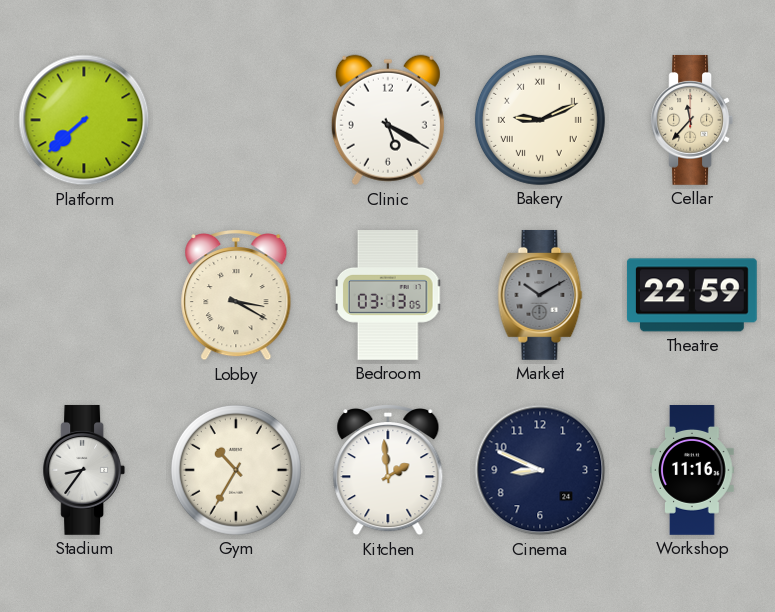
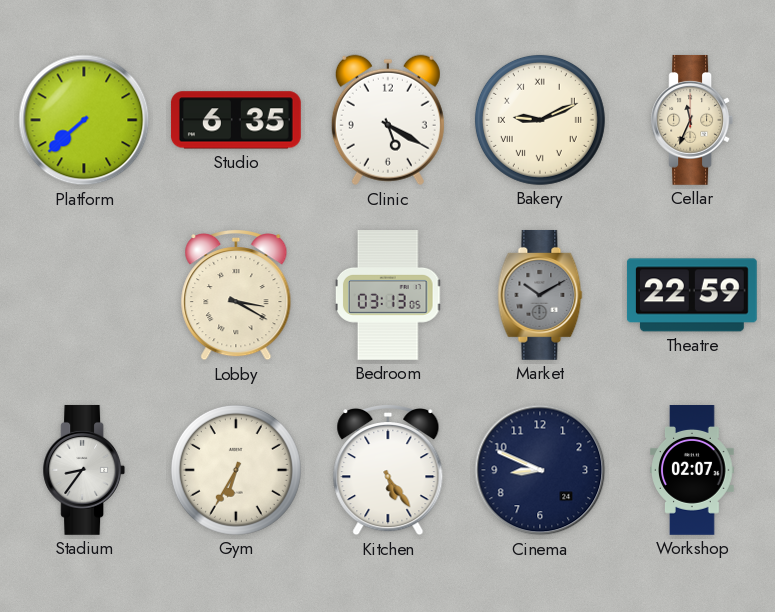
Studio: none -> 6:35 (236, 120)
Cellar: 11:37 -> 11:34 (692, 120)
Gym: 10:35 -> 6:35 (236, 470)
Kitchen: 1:59 -> 5:24 (388, 471)
Workshop: 11:16 -> 02:07 (692, 471)
